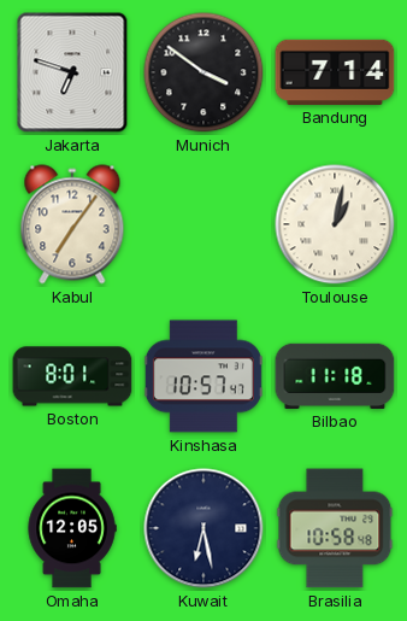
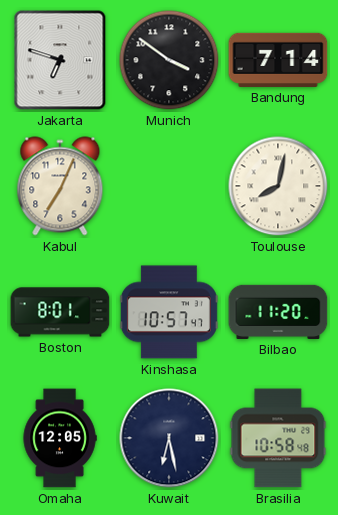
Kabul: 7:06 -> 7:04 (60, 186)
Toulouse: 1:02 -> 8:02 (278, 186)
Bilbao: 11:18 -> 11:20 (278, 312)
